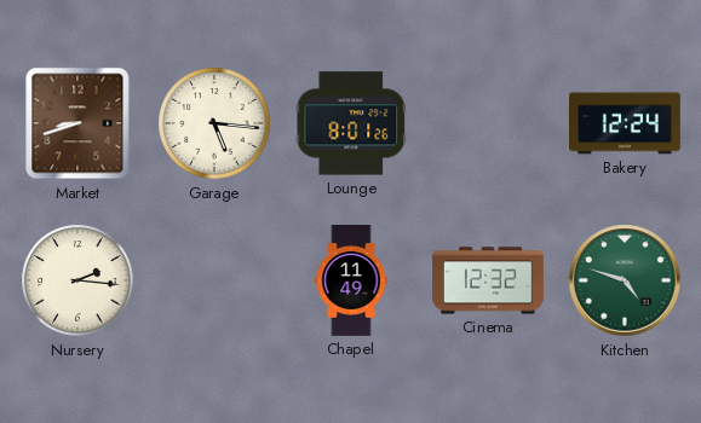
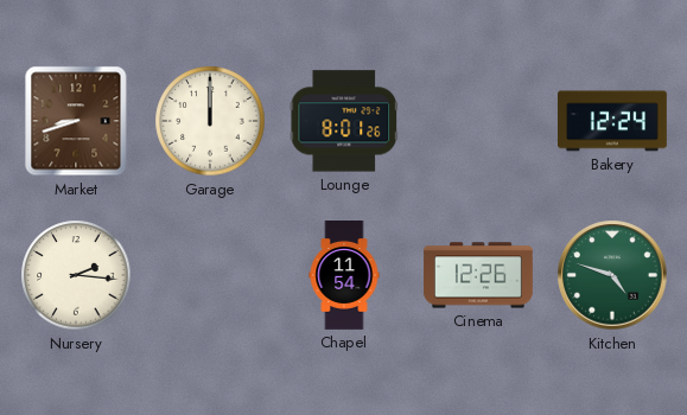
Garage: 5:16 -> 12:00 (210, 121)
Chapel: 11:49 -> 11:54 (344, 276)
Cinema: 12:32 -> 12:26 (479, 275)
